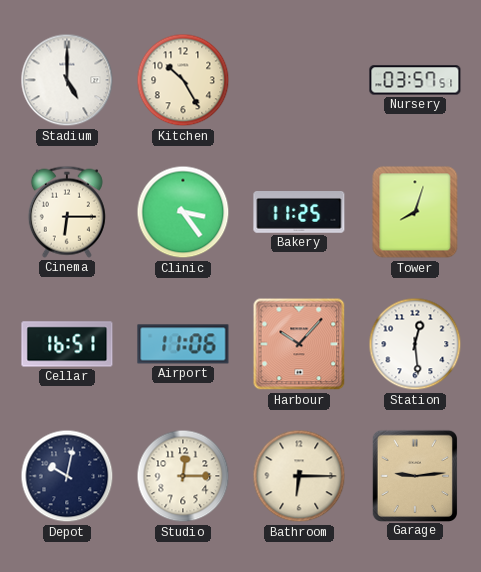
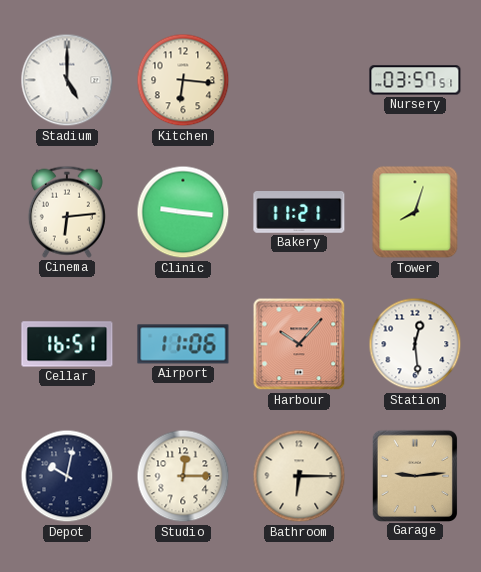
Kitchen: 10:25 -> 6:16 (183, 80)
Cinema: 6:15 -> 6:14 (67, 212)
Clinic: 3:24 -> 9:16 (183, 212)
Bakery: 11:25 -> 11:21 (299, 213)
